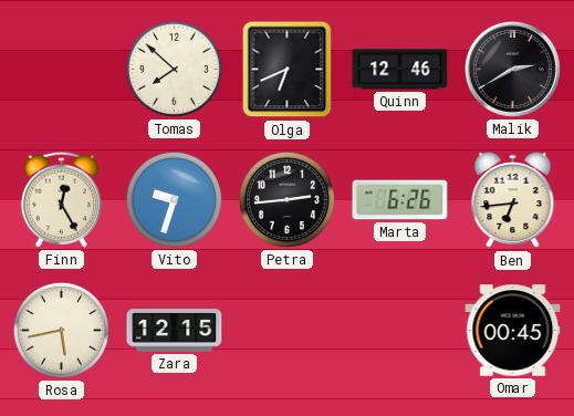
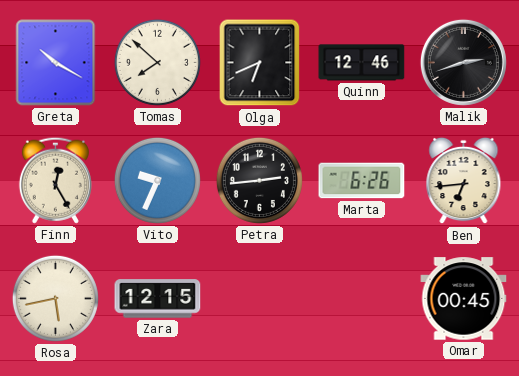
Greta: none -> 10:20 (56, 63)
Malik: 2:40 -> 2:42 (463, 62)
Vito: 9:33 -> 9:34 (157, 180)
